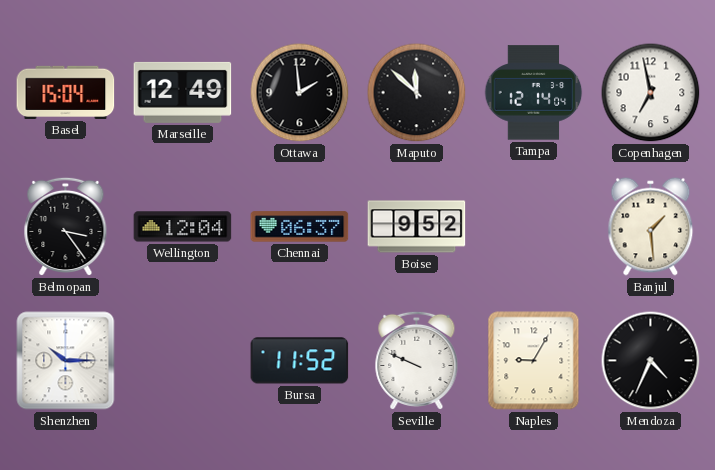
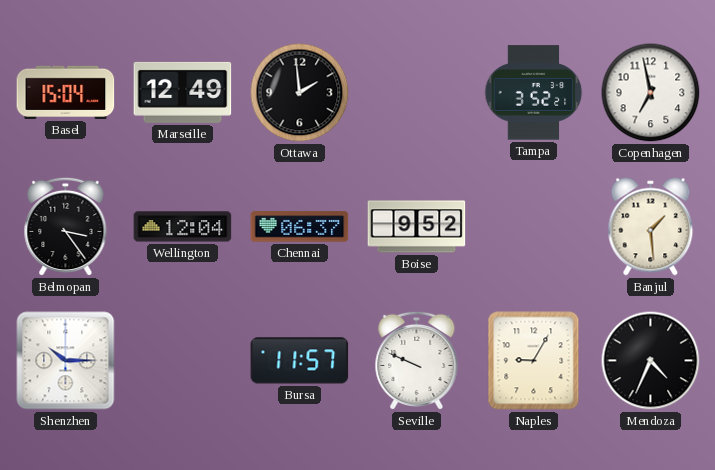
Maputo: 11:52 -> none (417, 93)
Tampa: 12:14 -> 3:52 (534, 93)
Bursa: 11:52 -> 11:57 (300, 361)
